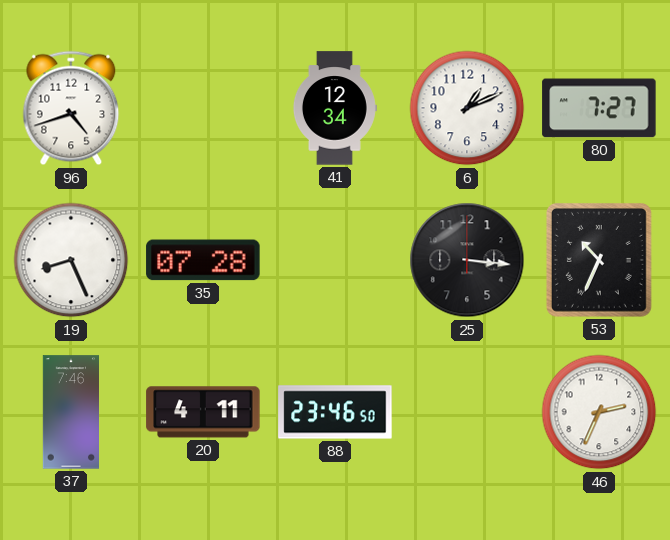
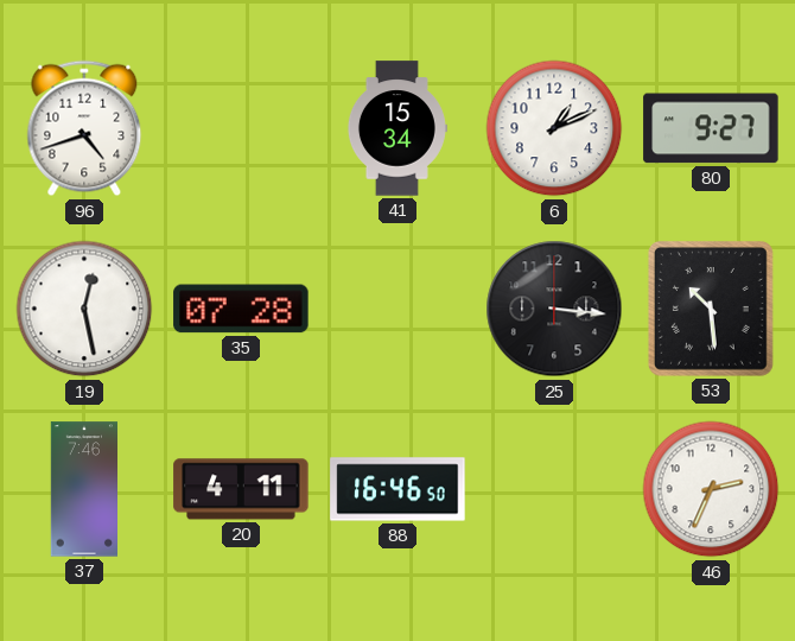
41: 12:34 -> 15:34 (396, 128)
80: 7:27 -> 9:27 (711, 128)
19: 8:26 -> 12:28 (84, 309)
53: 10:34 -> 10:29 (711, 309)
88: 23:46 -> 16:46 (397, 489)
